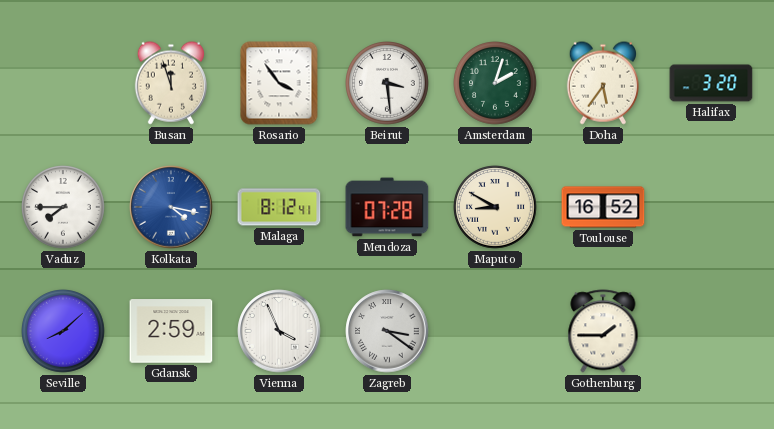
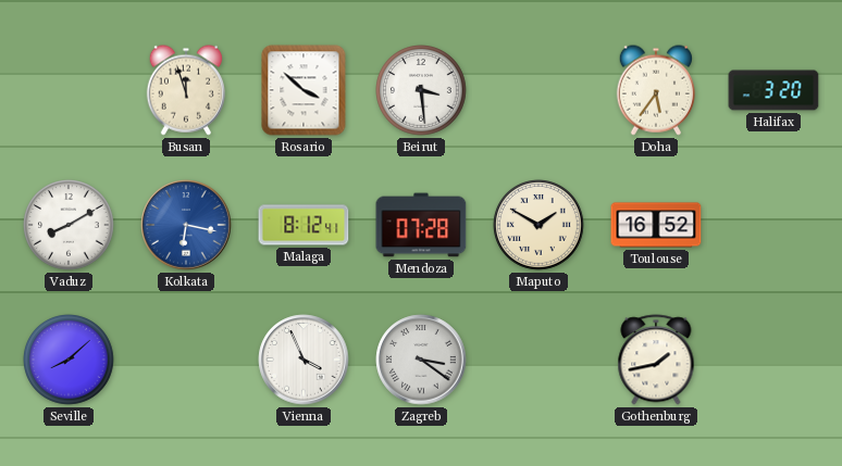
Rosario: 3:54 -> 3:52 (304, 90)
Amsterdam: 2:03 -> none (496, 84)
Vaduz: 7:45 -> 8:10 (70, 226)
Kolkata: 4:17 -> 6:17 (186, 225)
Maputo: 8:50 -> 1:50 (540, 226)
Gdansk: 2:59 -> none (171, 331)
Gothenburg: 1:45 -> 1:43 (656, 360)
